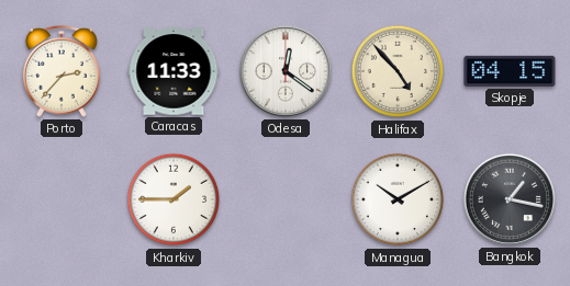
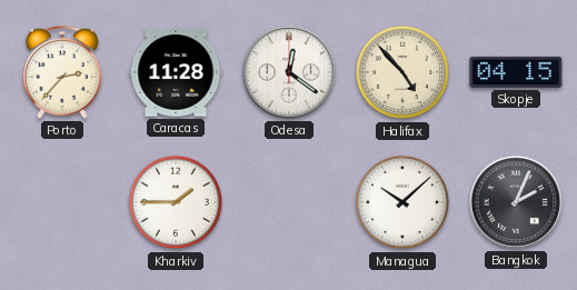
Caracas: 11:33 -> 11:28 (176, 72)
Managua: 10:10 -> 10:08 (402, 202)
Bangkok: 1:17 -> 2:04 (516, 202)
